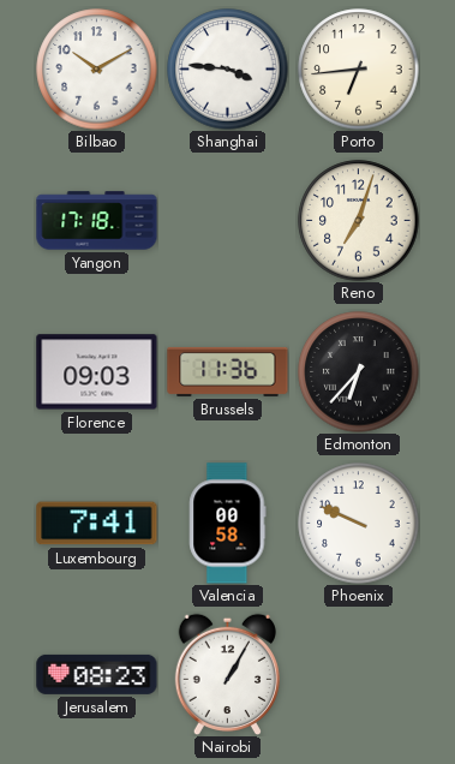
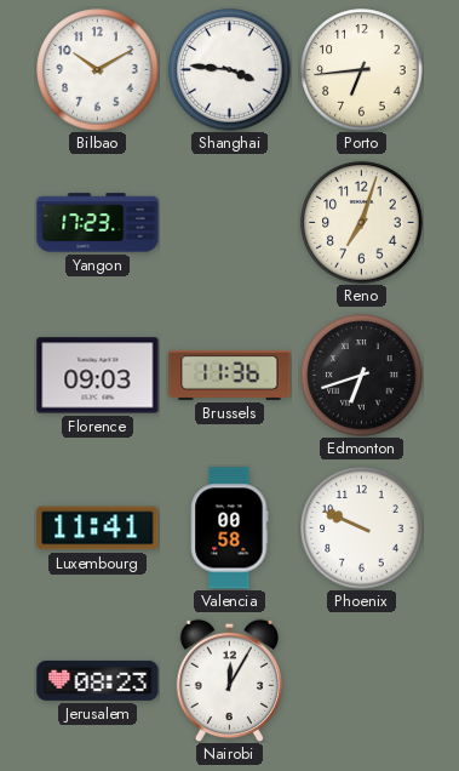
Yangon: 17:18 -> 17:23 (98, 223)
Edmonton: 6:37 -> 6:42 (362, 376)
Luxembourg: 7:41 -> 11:41 (98, 529)
Nairobi: 1:05 -> 12:05 (229, 680)
